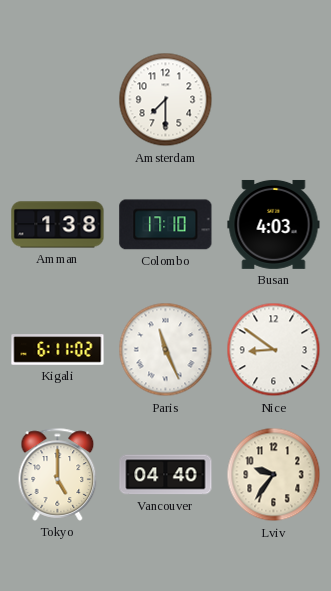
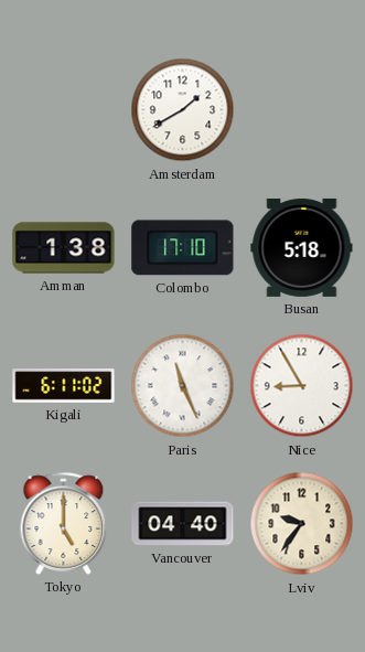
Amsterdam: 7:30 -> 1:40 (183, 110)
Busan: 4:03 -> 5:18 (302, 247)
Nice: 8:51 -> 8:55 (302, 386)
